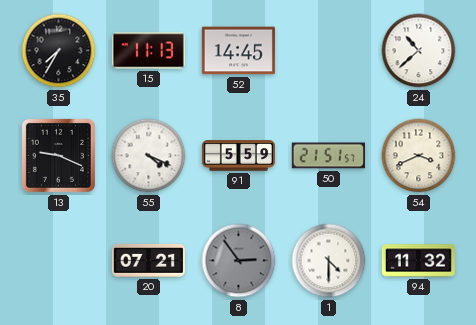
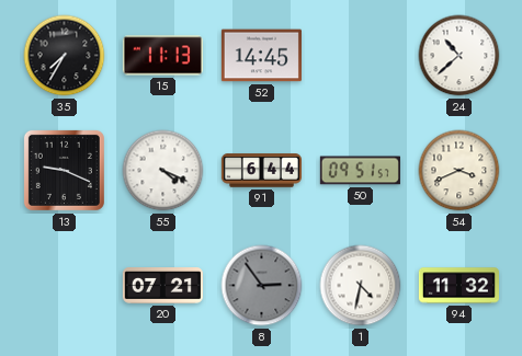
91: 5:59 -> 6:44 (261, 171)
50: 21:51 -> 09:51 (360, 171)
1: 4:30 -> 4:32 (361, 286)
